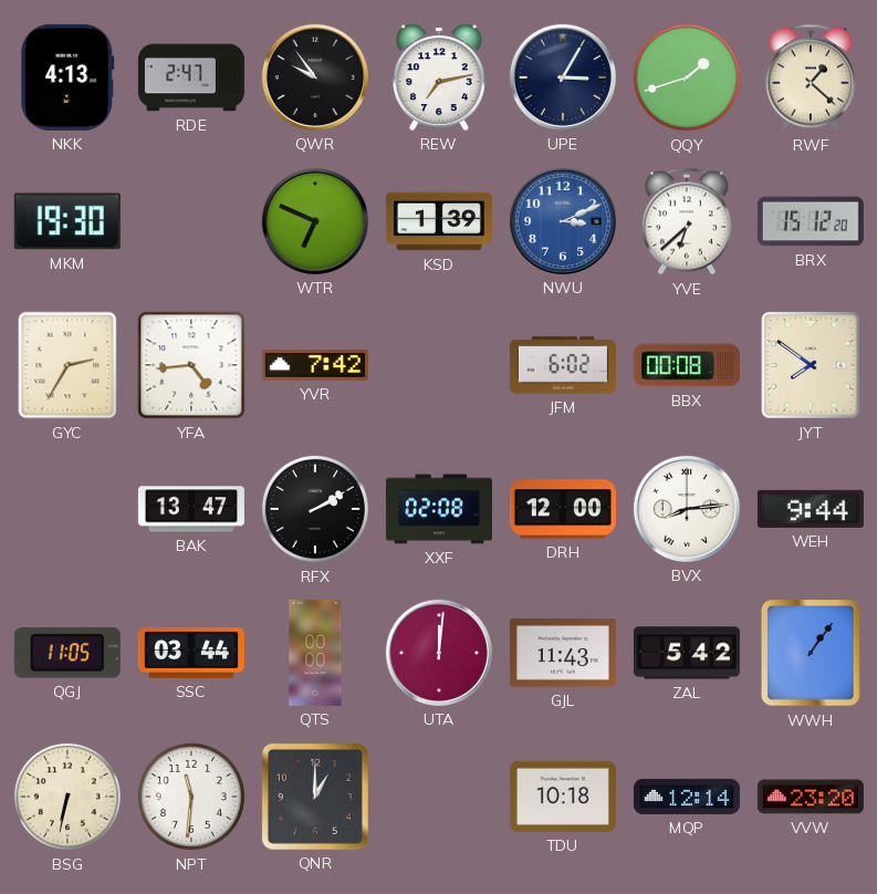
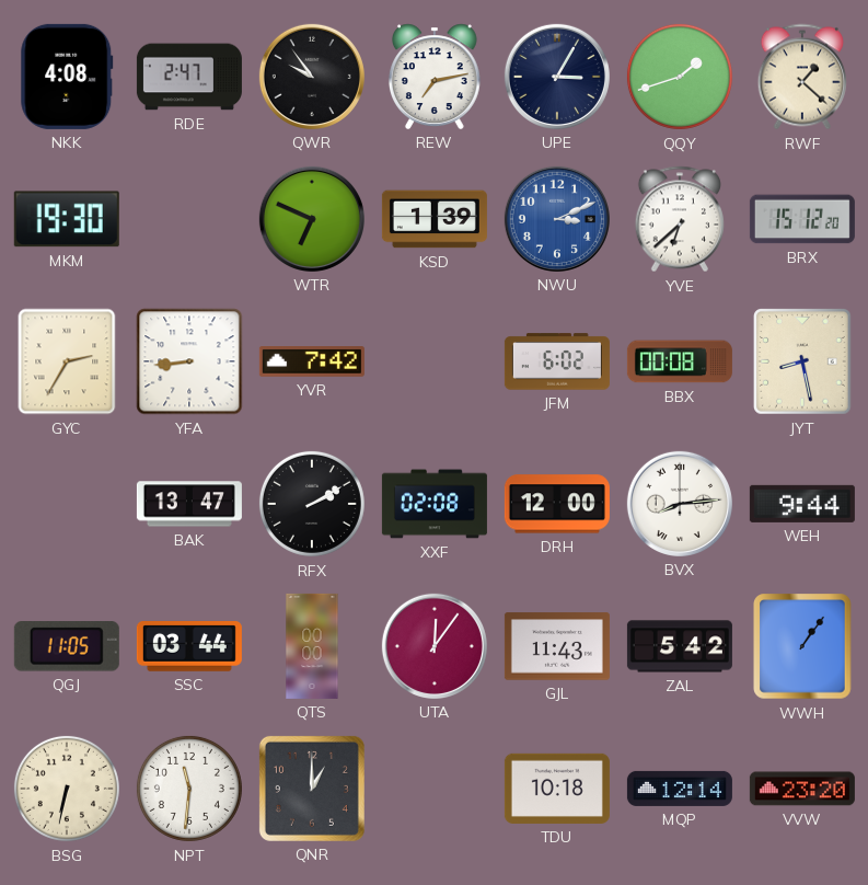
NKK: 4:13 -> 4:08 (67, 77)
YFA: 4:44 -> 8:44 (189, 361)
JYT: 7:51 -> 8:28 (803, 361)
UTA: 12:01 -> 12:06 (435, 646)
